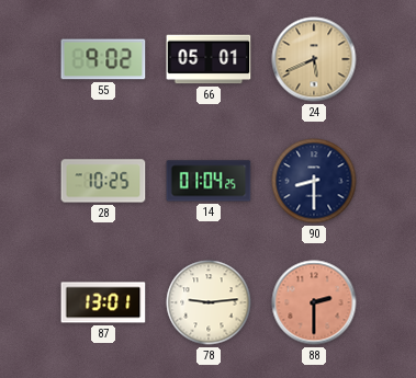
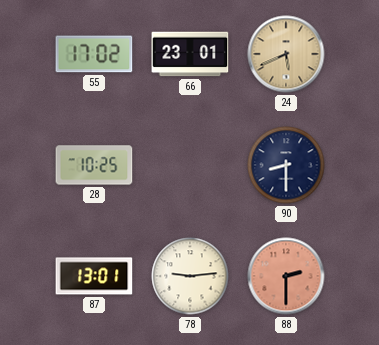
55: 9:02 -> 17:02 (94, 54)
66: 05:01 -> 23:01 (190, 54)
14: 01:04 -> none (209, 181)
